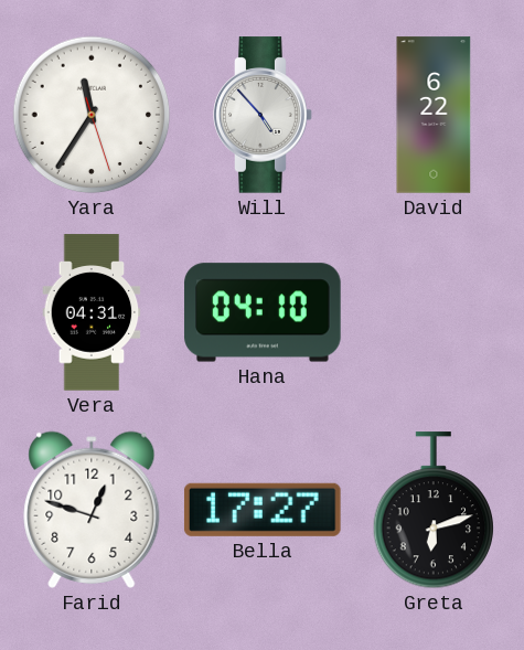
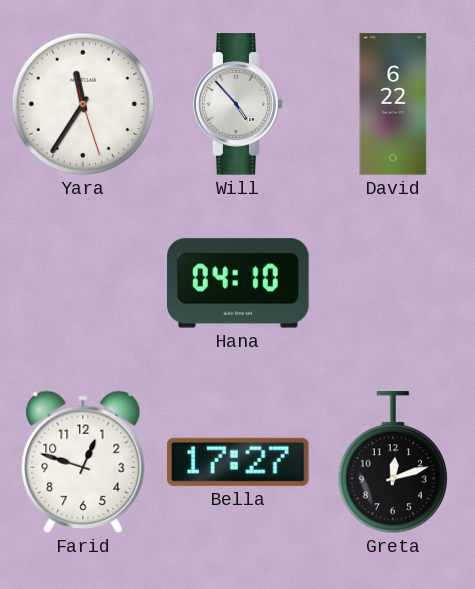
Vera: 04:31 -> none (92, 312)
Greta: 6:12 -> 12:12 (392, 463)
